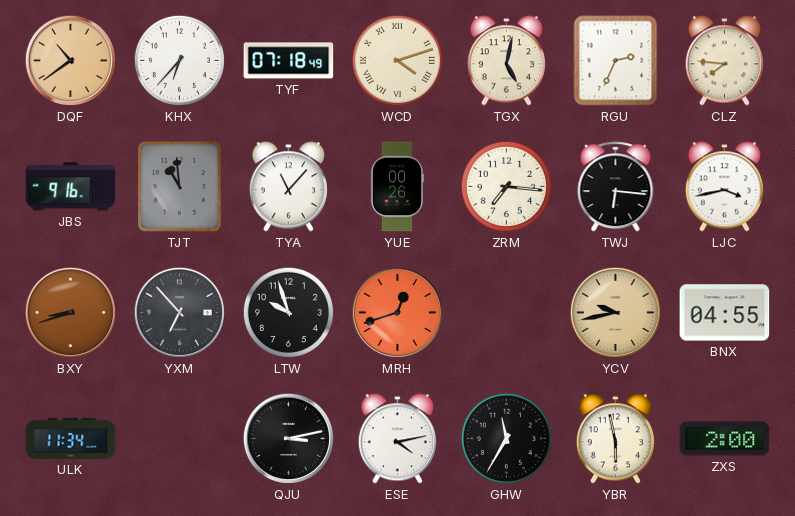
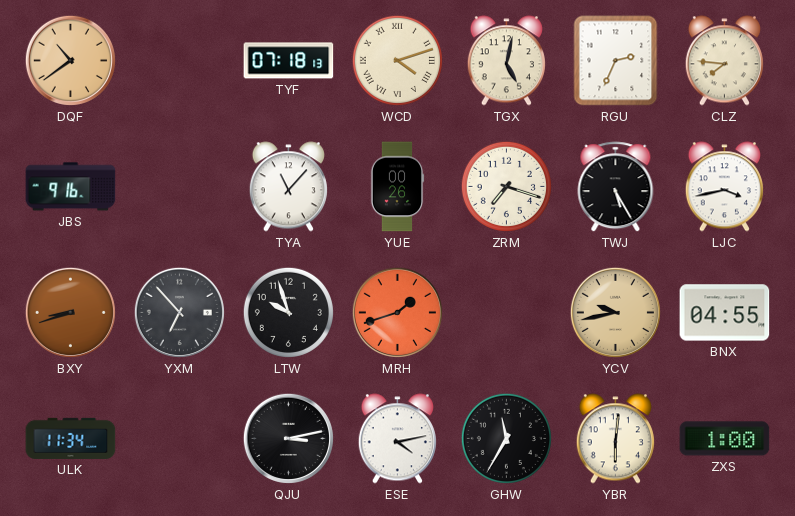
KHX: 6:37 -> none (179, 60)
TYF: 07:18:49 -> 07:18:13 (289, 61)
TJT: 10:59 -> none (180, 187)
ZRM: 7:16 -> 7:18 (506, 186)
TWJ: 6:16 -> 5:25 (616, 187)
MRH: 12:42 -> 1:42 (397, 312)
YBR: 5:58 -> 6:01 (615, 439)
ZXS: 2:00 -> 1:00 (725, 439)
